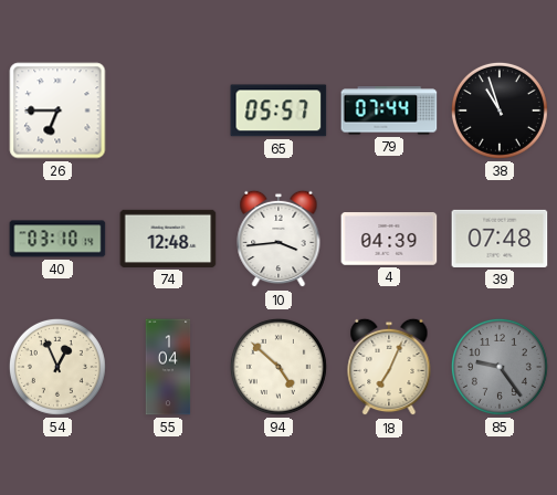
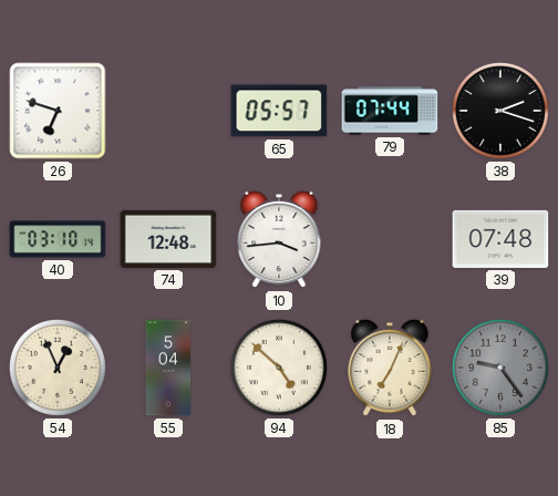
26: 6:45 -> 6:48 (58, 111)
38: 10:57 -> 2:18 (500, 111)
4: 04:39 -> none (389, 239)
55: 1:04 -> 5:04 (168, 368)
